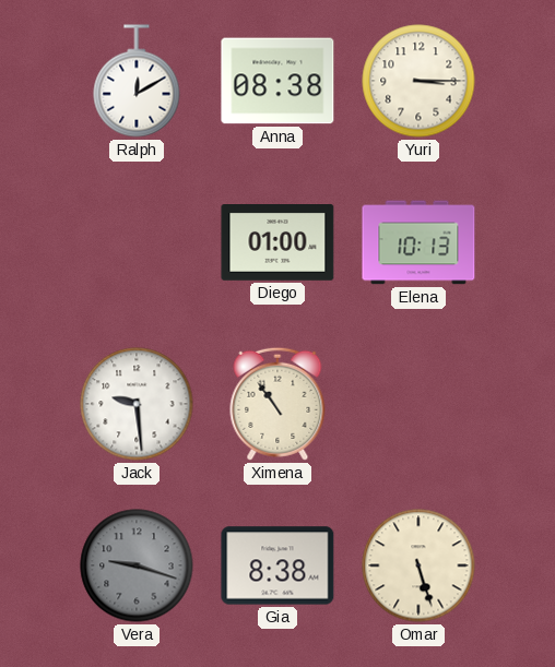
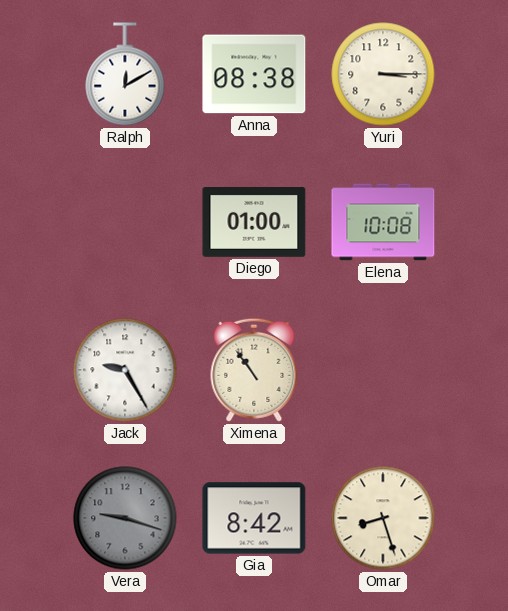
Elena: 10:13 -> 10:08 (383, 222)
Jack: 9:29 -> 9:25 (125, 370)
Gia: 8:38 -> 8:42 (254, 518)
Omar: 5:27 -> 8:27 (383, 518)
